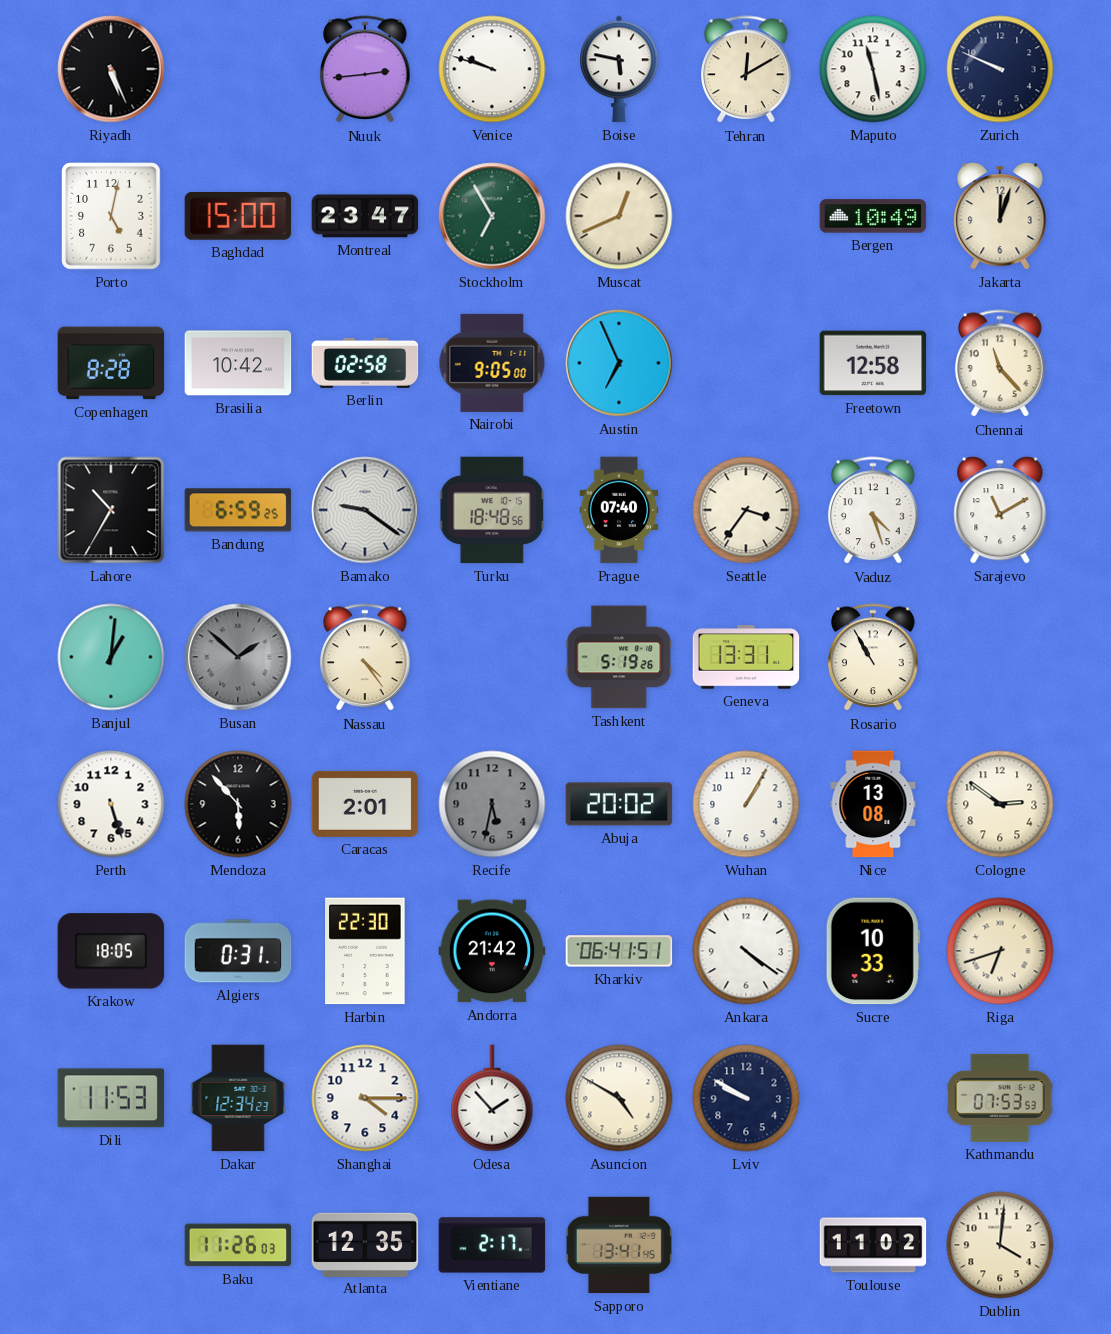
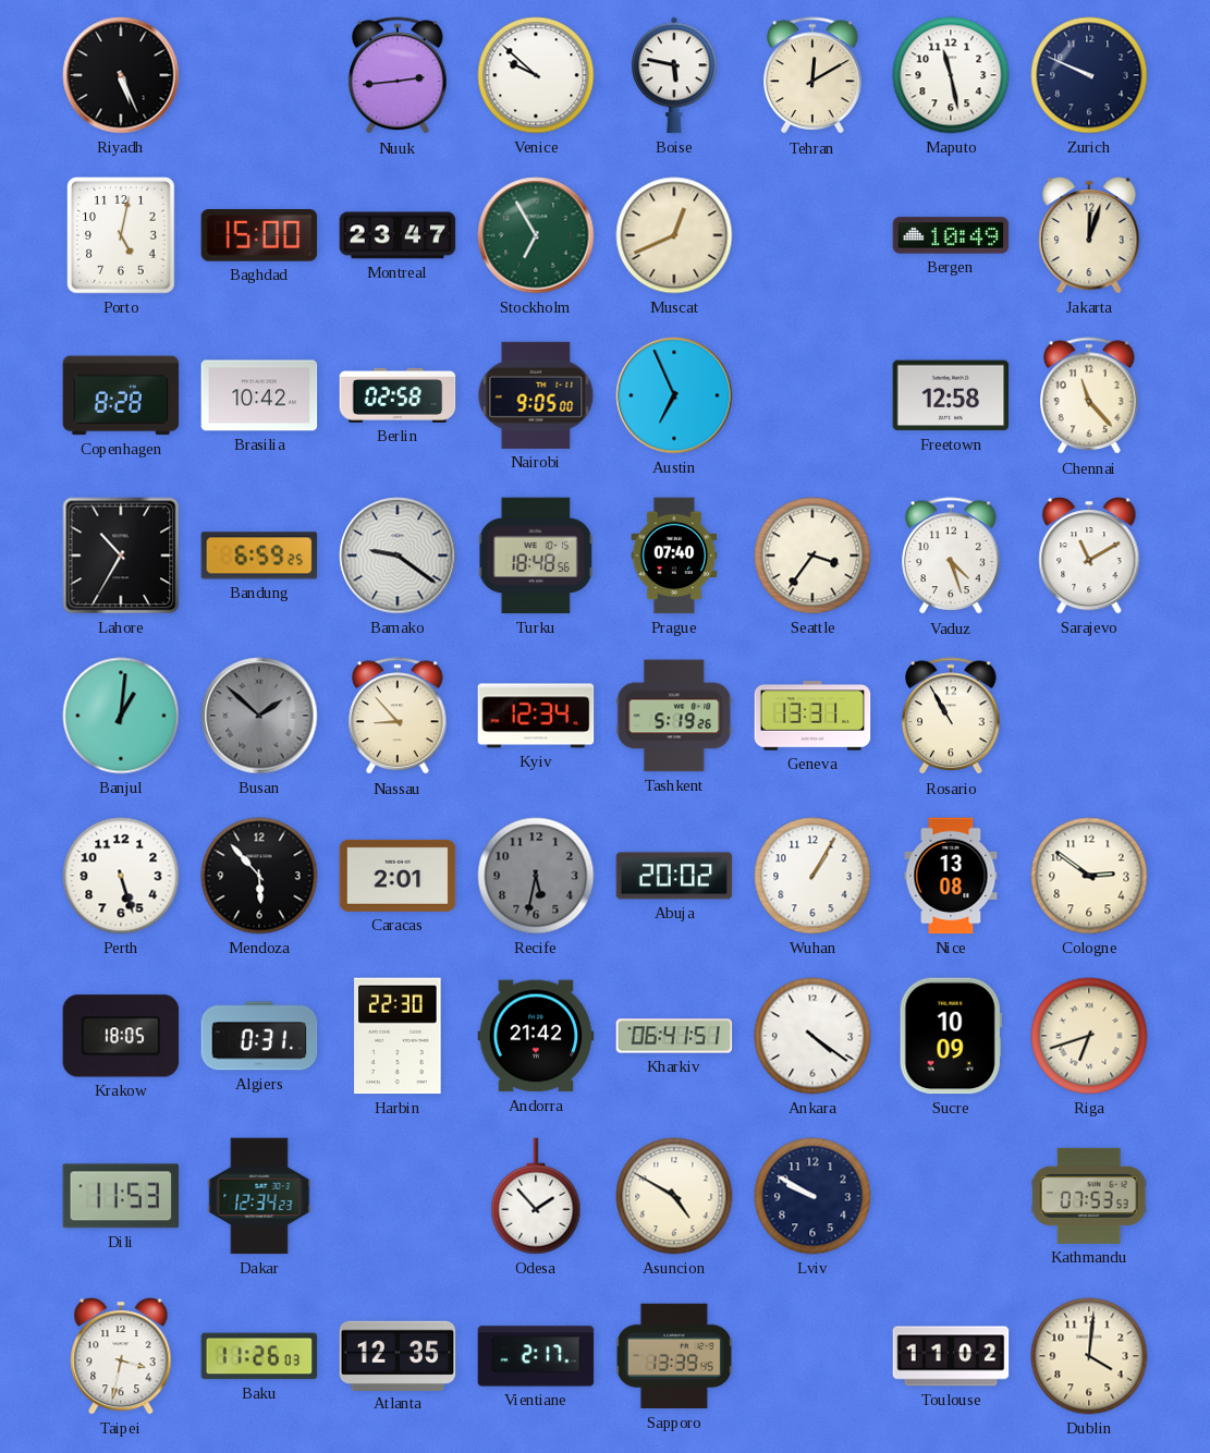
Venice: 9:48 -> 9:52 (536, 75)
Nassau: 4:24 -> 8:53 (398, 717)
Kyiv: none -> 12:34 (536, 716)
Sucre: 10:33 -> 10:09 (951, 1036)
Shanghai: 4:15 -> none (365, 1098)
Taipei: none -> 3:32 (121, 1356)
Sapporo: 13:41 -> 13:39 (674, 1356)
